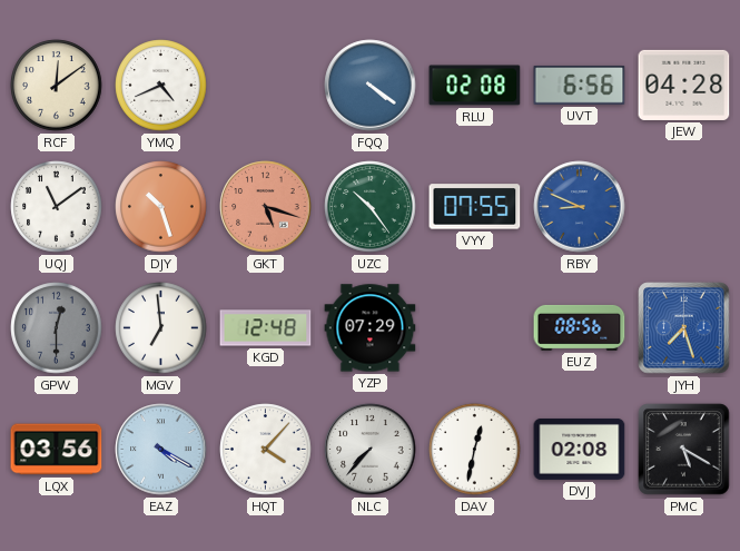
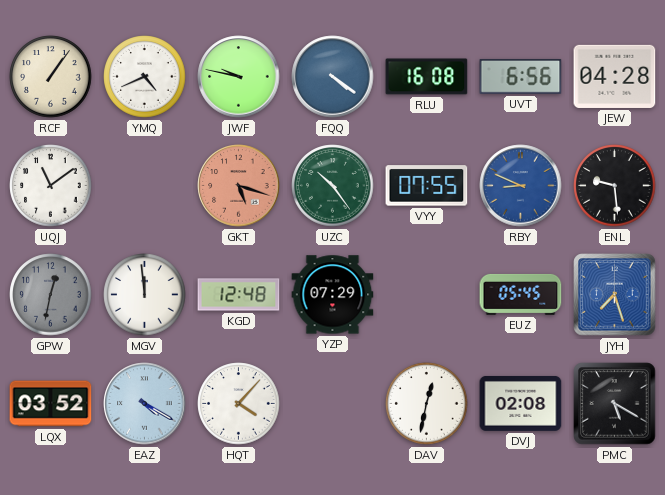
RCF: 12:09 -> 1:06 (51, 77)
JWF: none -> 9:47 (239, 77)
RLU: 02:08 -> 16:08 (427, 77)
DJY: 10:27 -> none (161, 207)
ENL: none -> 9:29 (615, 186)
GPW: 12:30 -> 12:32 (51, 295)
MGV: 6:59 -> 11:59 (145, 295)
EUZ: 08:56 -> 05:45 (521, 294)
LQX: 03:56 -> 03:52 (51, 404)
NLC: 7:37 -> none (371, 450)
